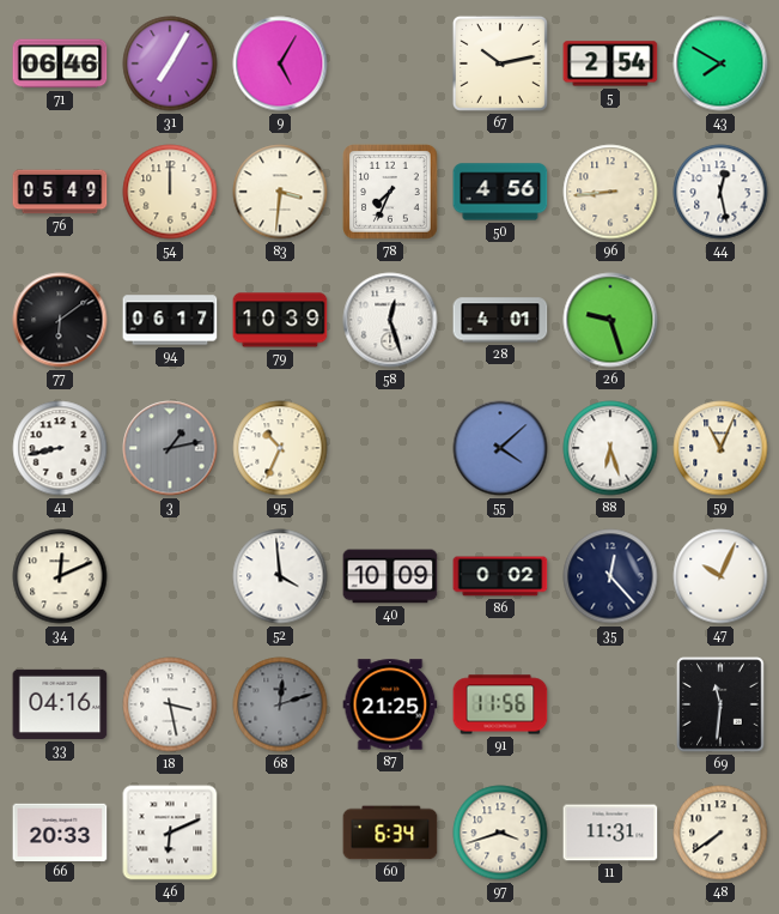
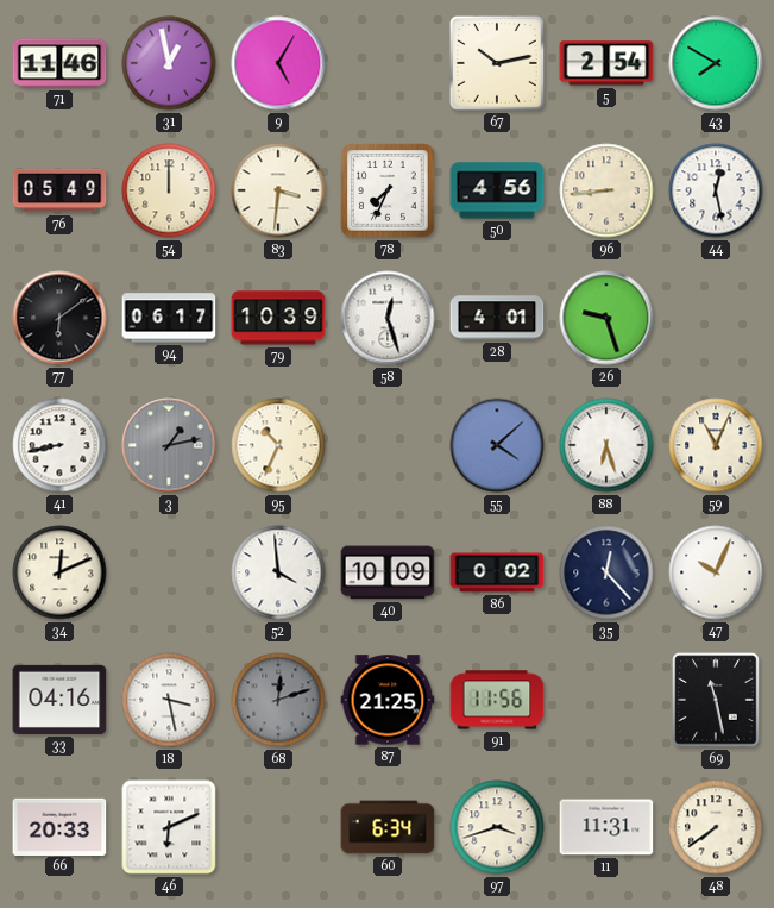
71: 06:46 -> 11:46 (59, 63)
31: 7:05 -> 12:58 (169, 63)
69: 11:31 -> 11:28 (716, 700)
